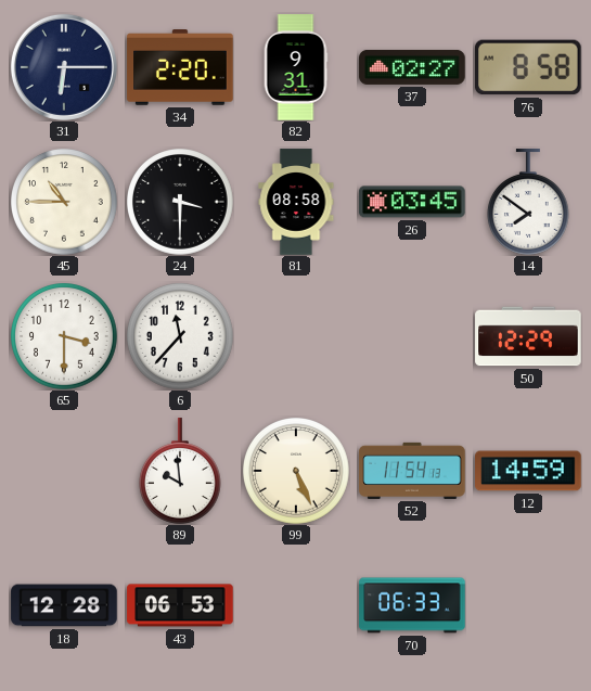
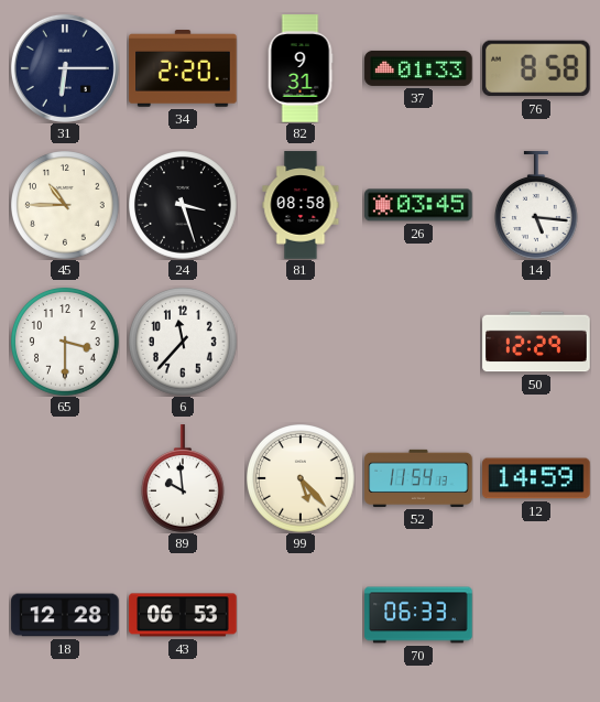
37: 02:27 -> 01:33 (418, 68)
24: 3:30 -> 3:27 (184, 206)
14: 7:51 -> 5:16 (536, 205)
99: 5:26 -> 5:23 (302, 479)
